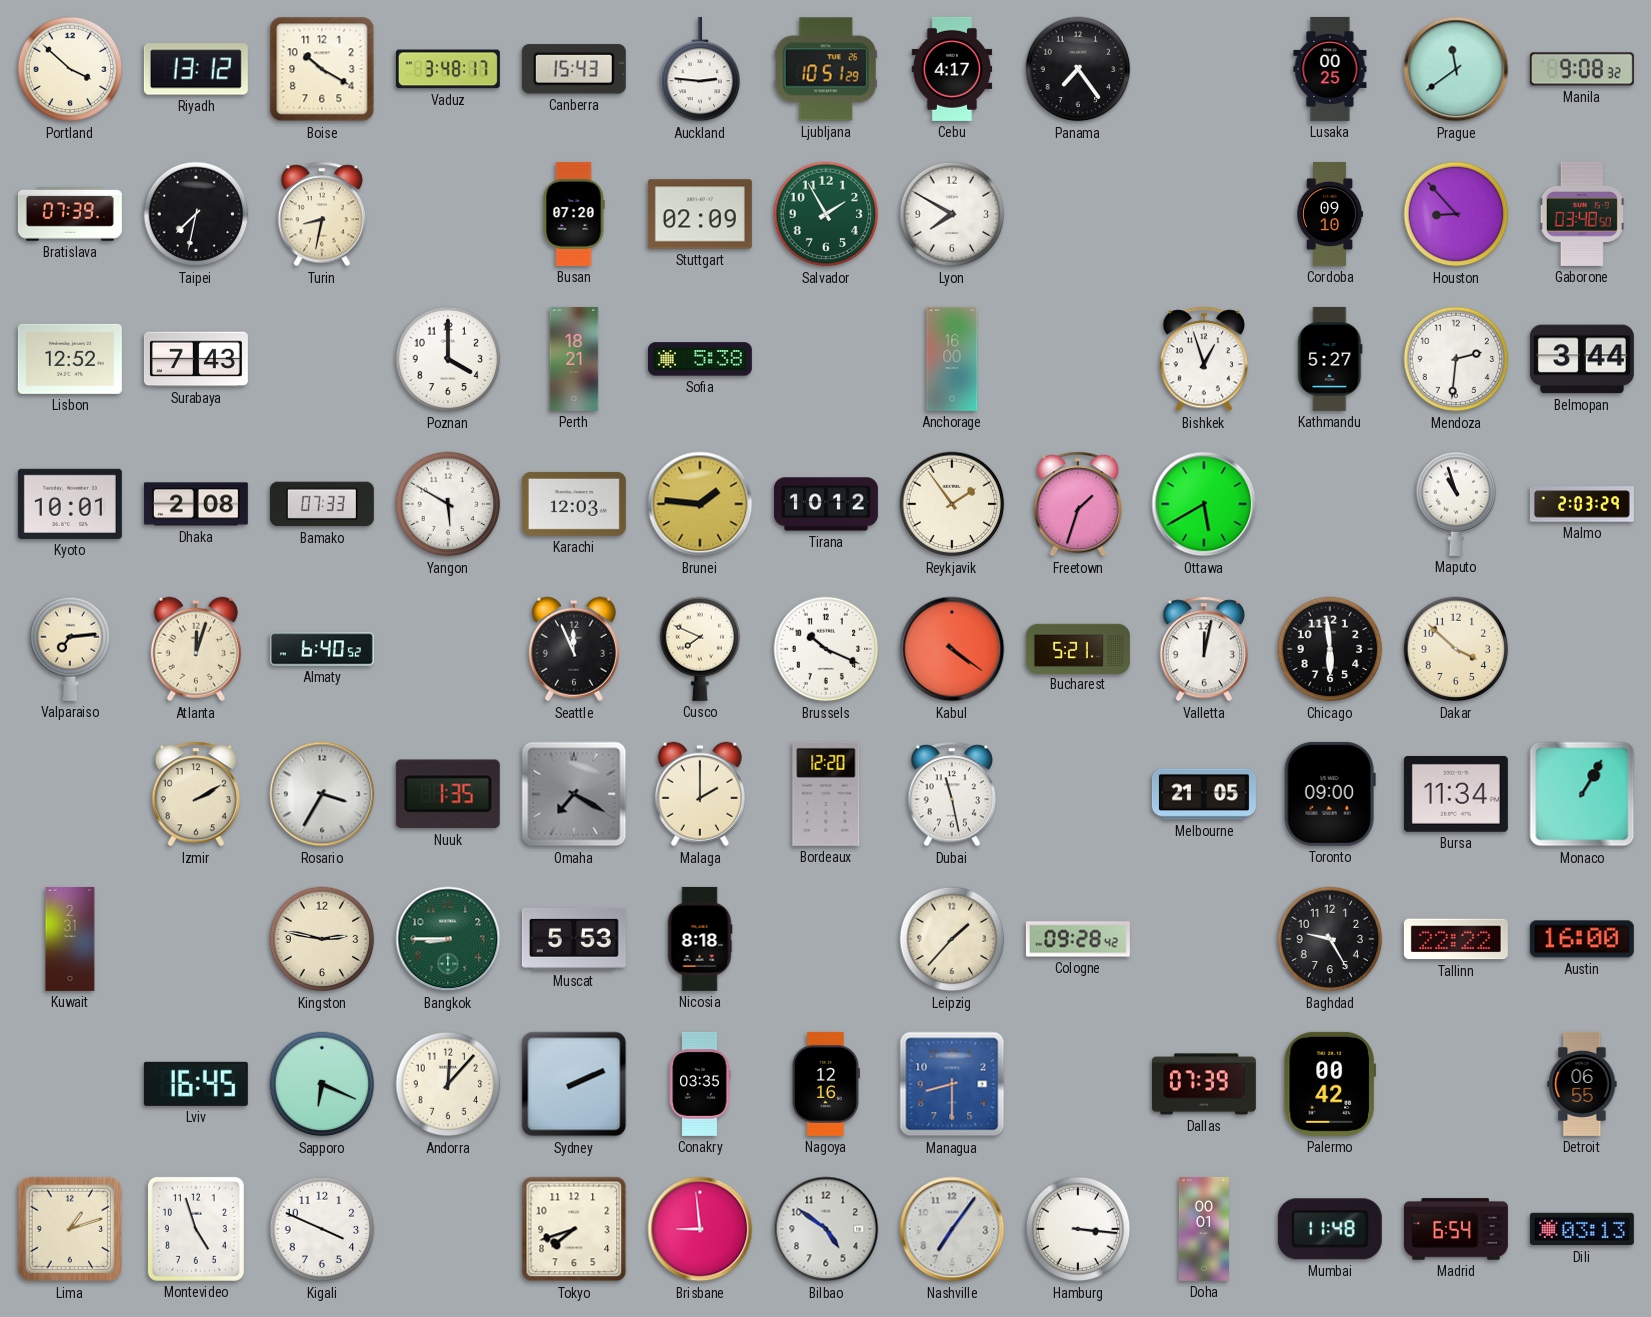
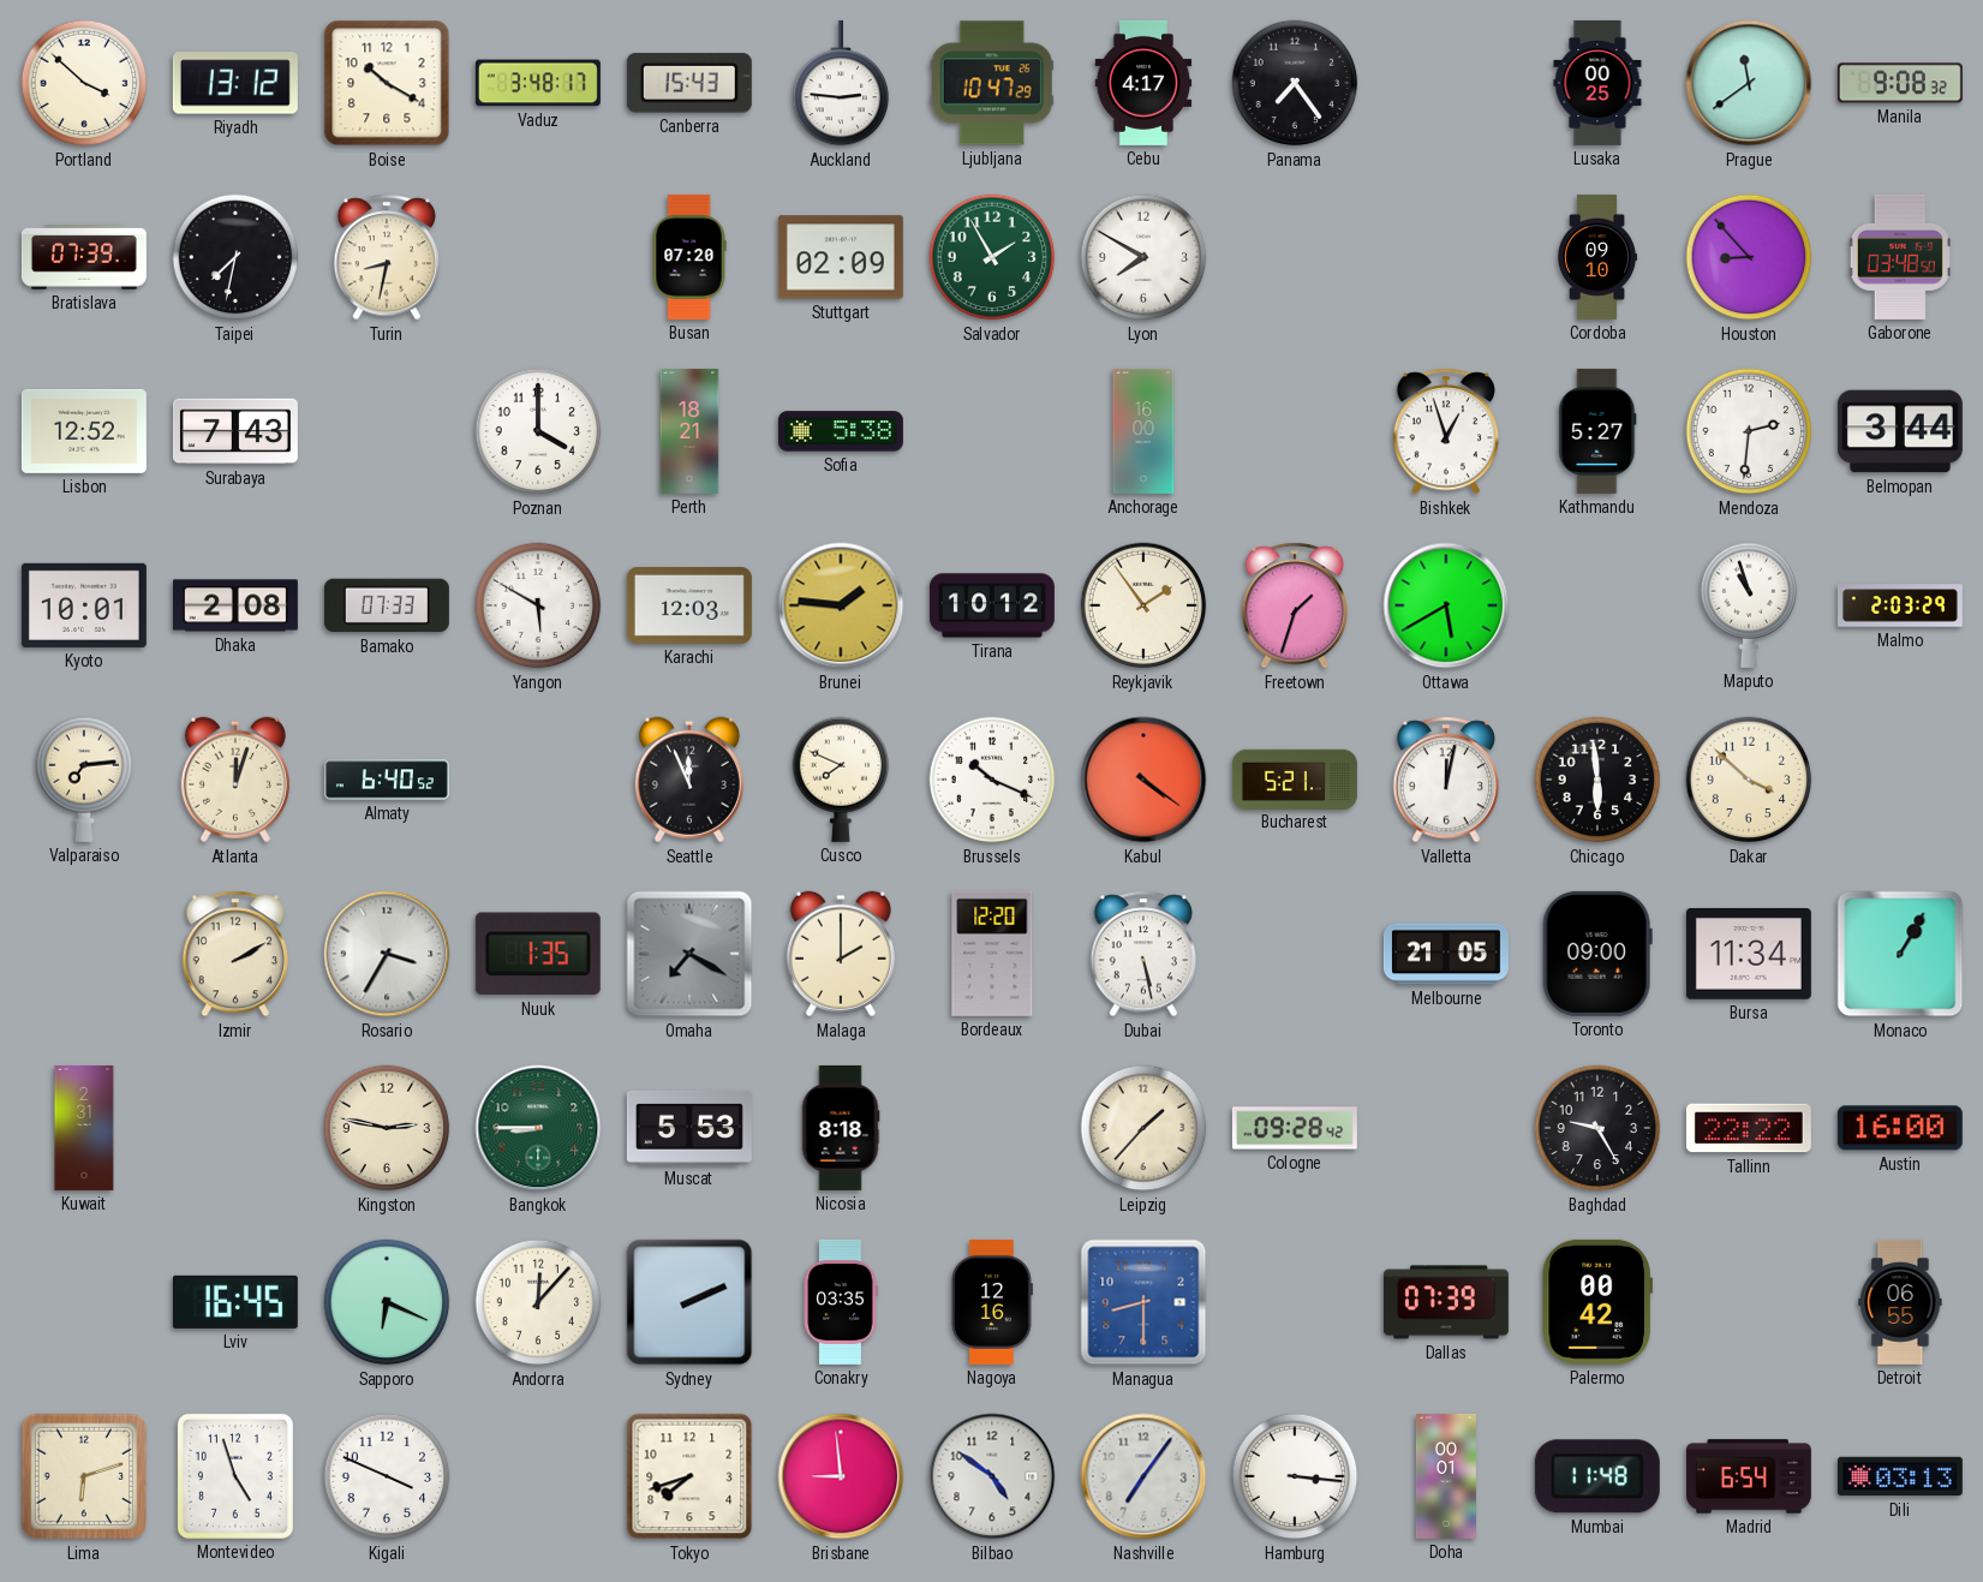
Ljubljana: 10:51 -> 10:47 (992, 83)
Dubai: 11:28 -> 5:28 (1142, 954)
Lima: 1:12 -> 6:12 (84, 1476)
